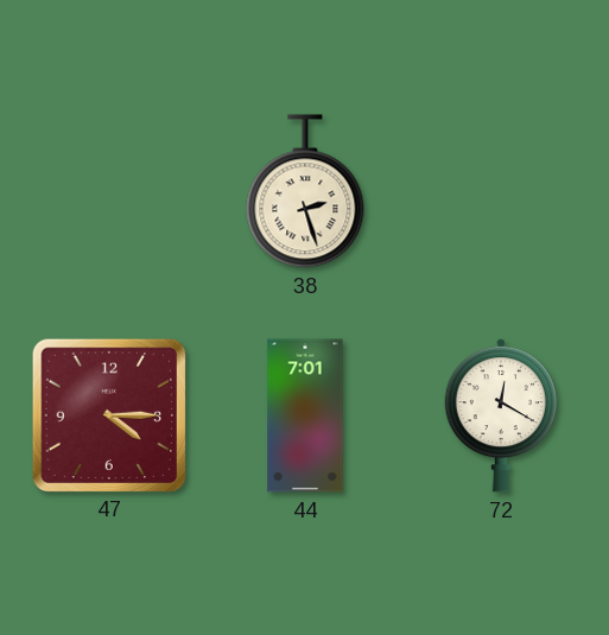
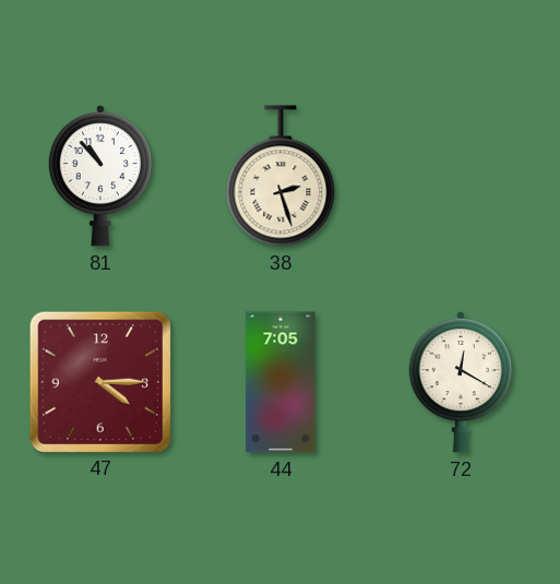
81: none -> 10:53 (99, 176)
44: 7:01 -> 7:05 (281, 382)
